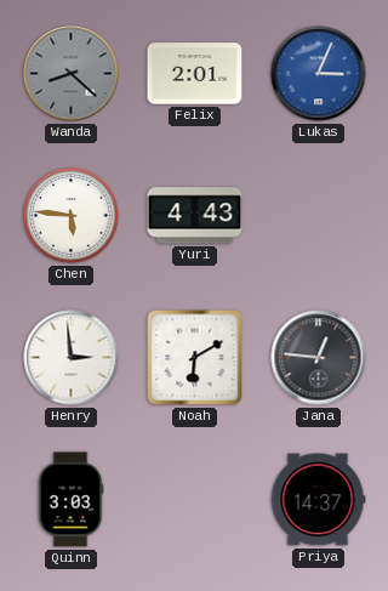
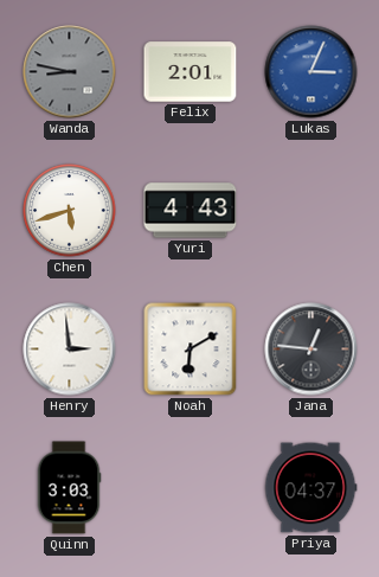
Wanda: 8:22 -> 8:47 (70, 72)
Chen: 5:46 -> 5:42 (70, 211)
Priya: 14:37 -> 04:37 (310, 488)
